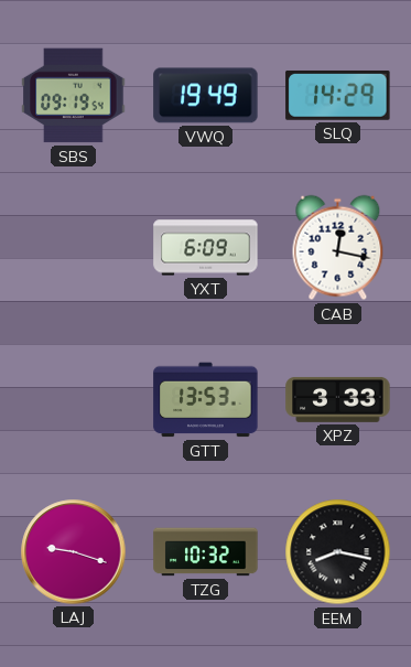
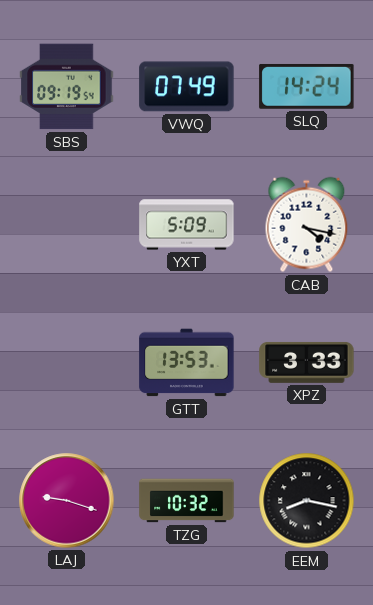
VWQ: 19:49 -> 07:49 (187, 87)
SLQ: 14:29 -> 14:24 (307, 86)
YXT: 6:09 -> 5:09 (187, 225)
CAB: 12:17 -> 4:17 (307, 225)
